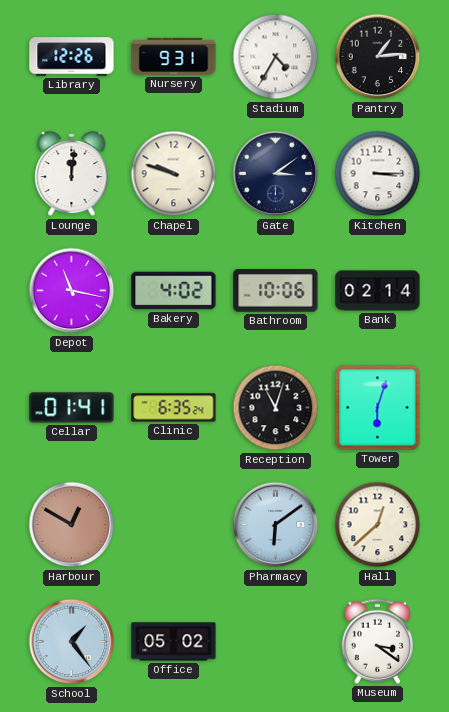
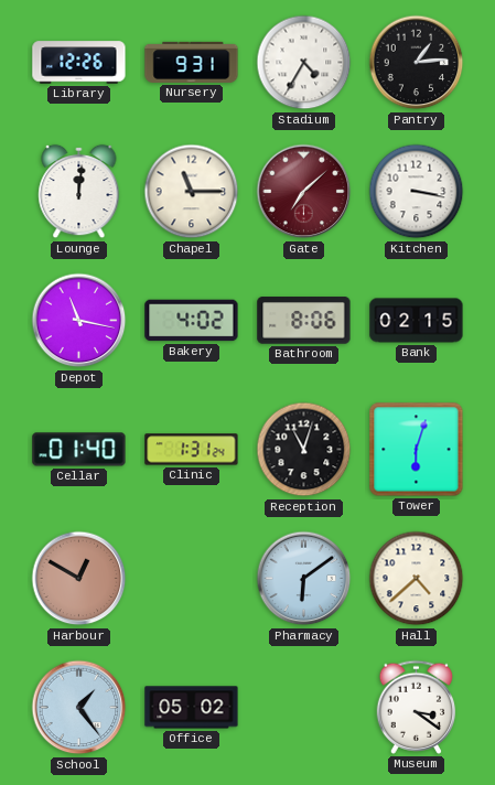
Chapel: 9:48 -> 11:15 (192, 192)
Gate: 3:09 -> 7:08 (304, 192)
Gate dial: navy -> burgundy (304, 192)
Kitchen: 3:15 -> 3:17 (417, 192)
Bathroom: 10:06 -> 8:06 (304, 321)
Bank: 02:14 -> 02:15 (417, 321)
Cellar: 01:41 -> 01:40 (79, 450)
Clinic: 6:35 -> 1:31 (192, 450)
Hall: 12:38 -> 4:38 (417, 579)
